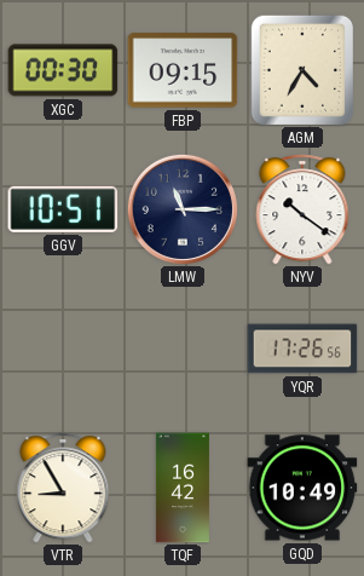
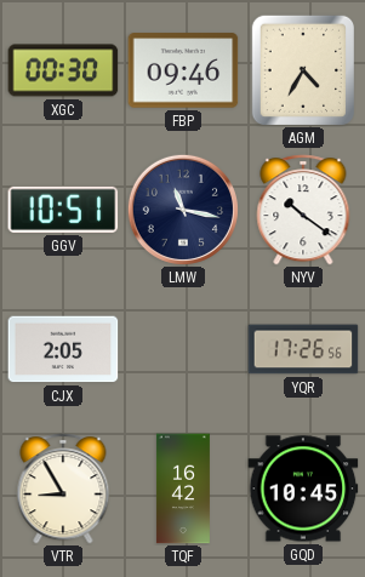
FBP: 09:15 -> 09:46 (183, 70)
LMW: 11:15 -> 11:17 (183, 210)
CJX: none -> 2:05 (63, 349)
GQD: 10:49 -> 10:45 (303, 489)
